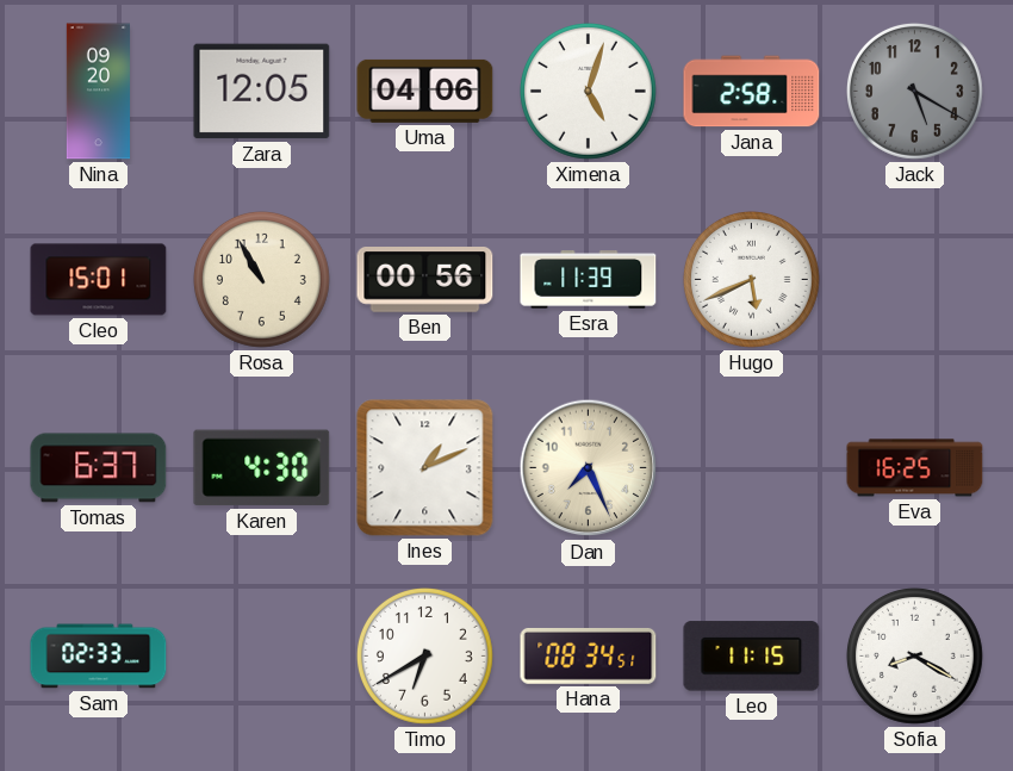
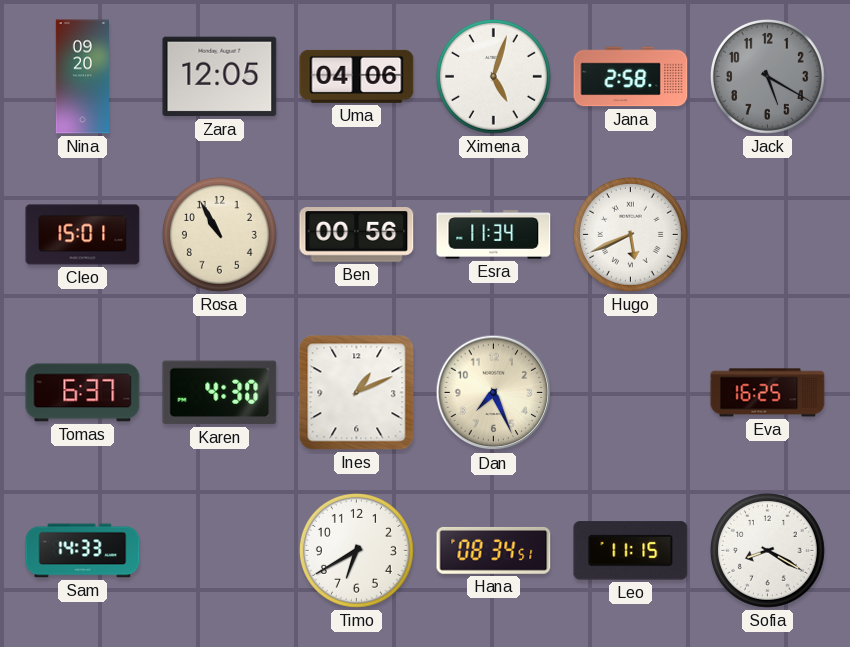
Esra: 11:39 -> 11:34 (494, 235)
Sam: 02:33 -> 14:33 (83, 551)
